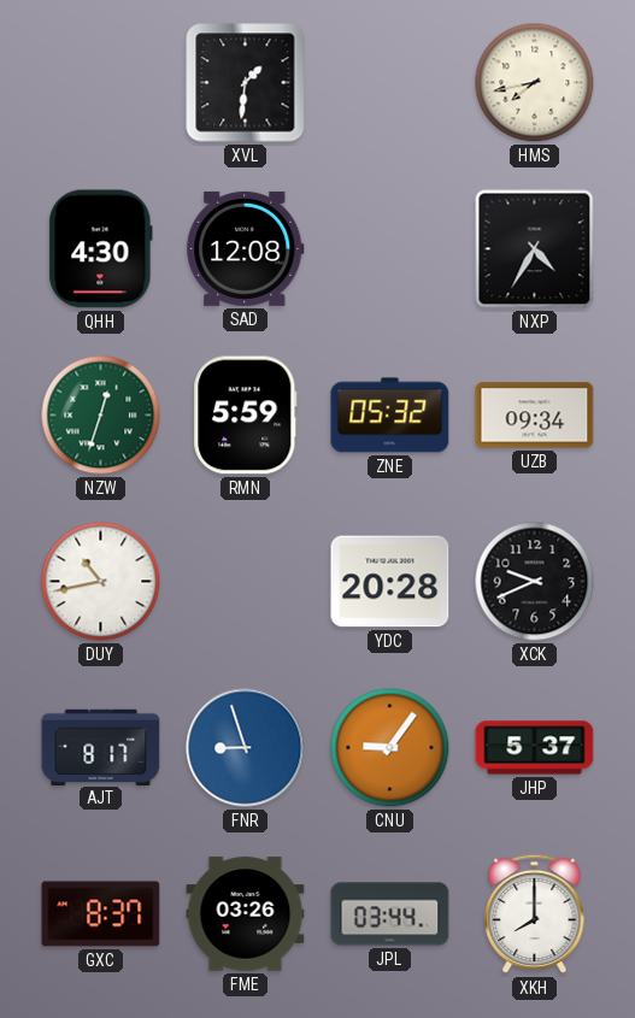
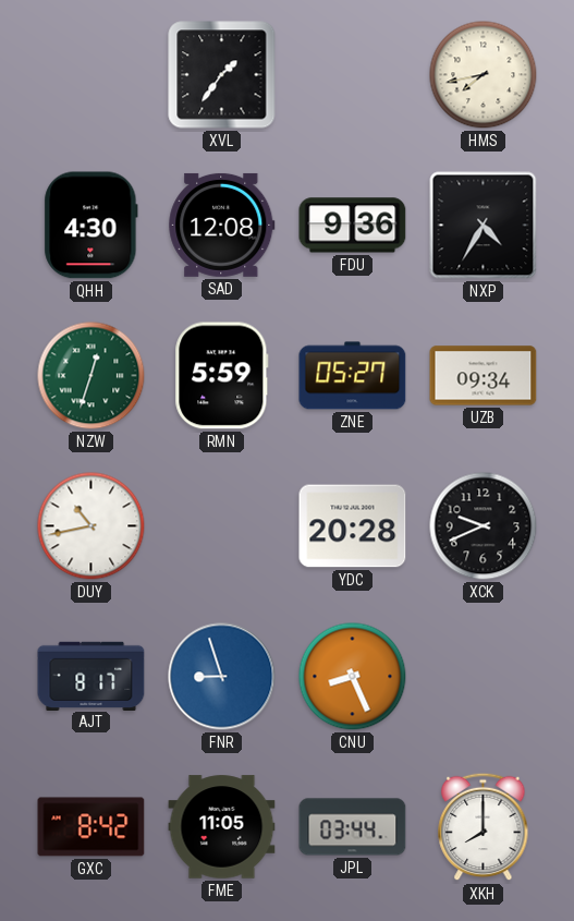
XVL: 1:31 -> 1:36 (222, 75)
FDU: none -> 9:36 (353, 226)
ZNE: 05:32 -> 05:27 (353, 376)
CNU: 9:06 -> 8:26 (353, 677)
JHP: 5:37 -> none (535, 748)
GXC: 8:37 -> 8:42 (91, 827)
FME: 03:26 -> 11:05 (222, 827)
